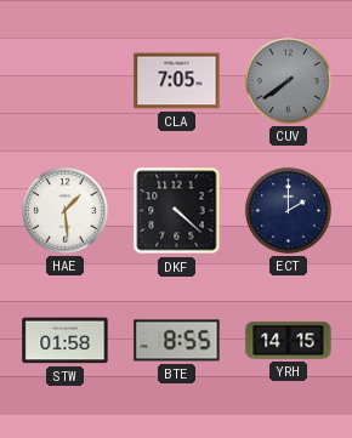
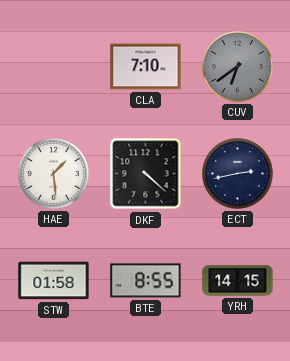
CLA: 7:05 -> 7:10 (146, 67)
CUV: 7:39 -> 6:39 (238, 67)
ECT: 2:00 -> 2:43 (238, 174)
